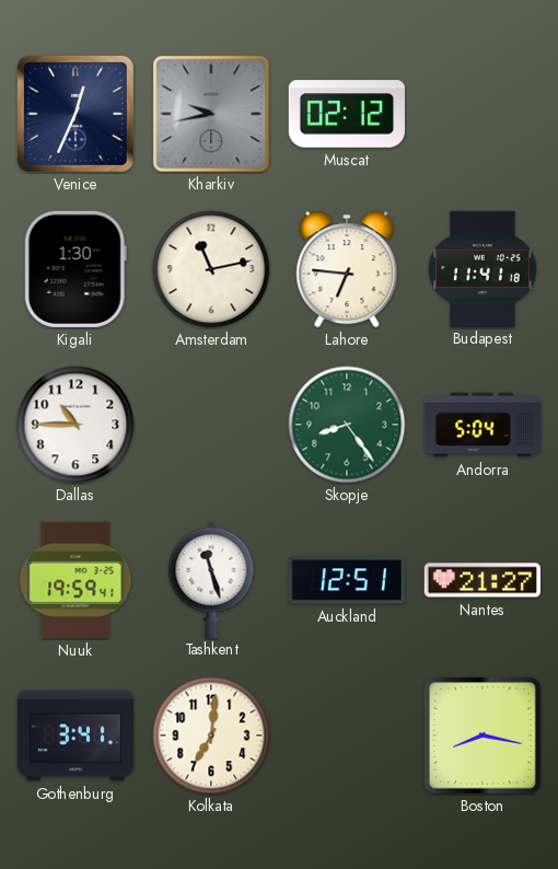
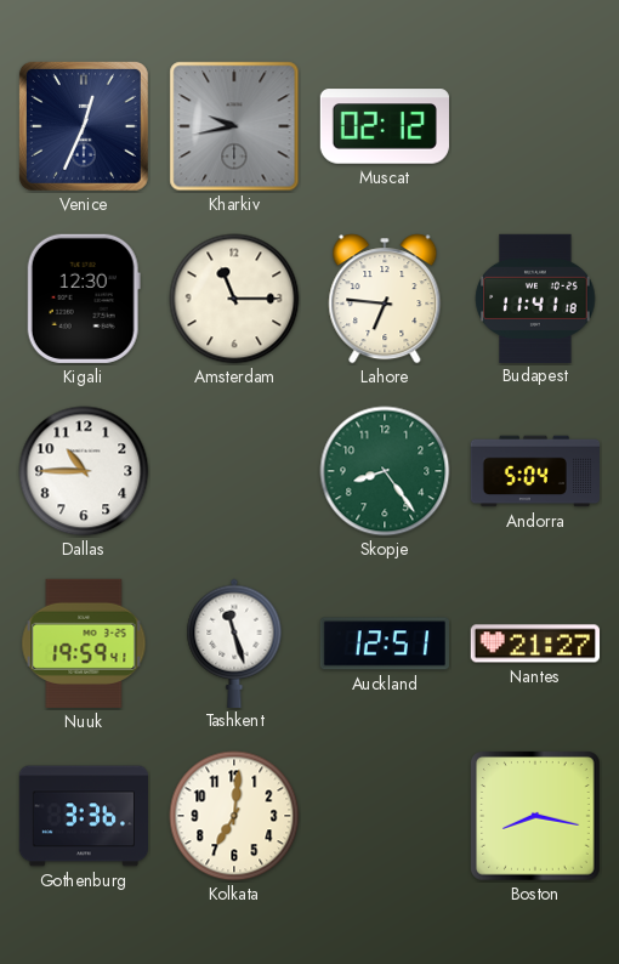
Kigali: 1:30 -> 12:30 (84, 299)
Amsterdam: 11:13 -> 11:15 (234, 299)
Gothenburg: 3:41 -> 3:36 (83, 816)
